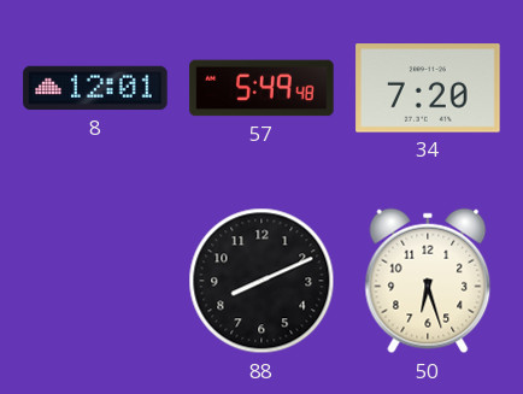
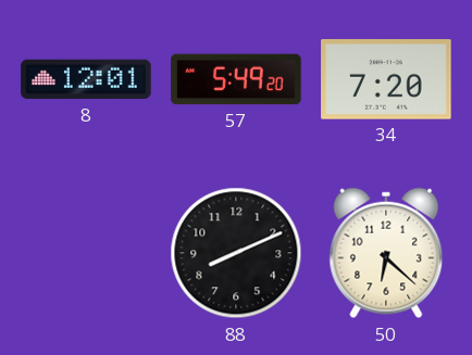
57: 5:49:48 -> 5:49:20 (236, 79)
50: 6:27 -> 6:22 (386, 253)
